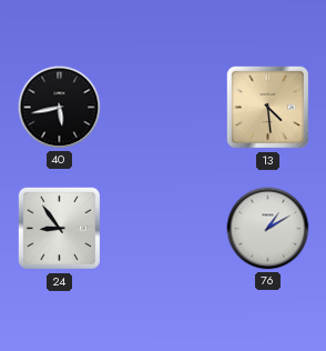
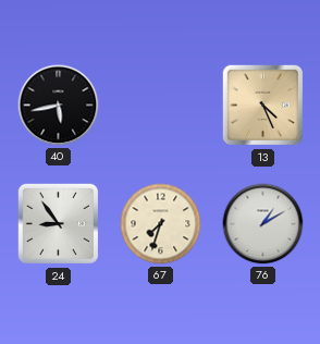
13: 4:29 -> 4:26 (263, 106)
67: none -> 7:33 (161, 224)
